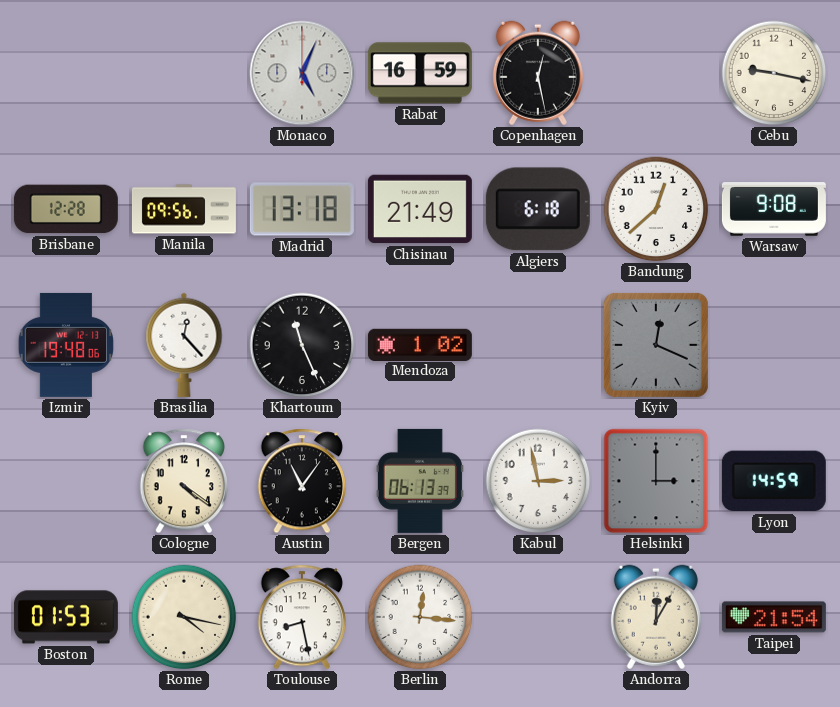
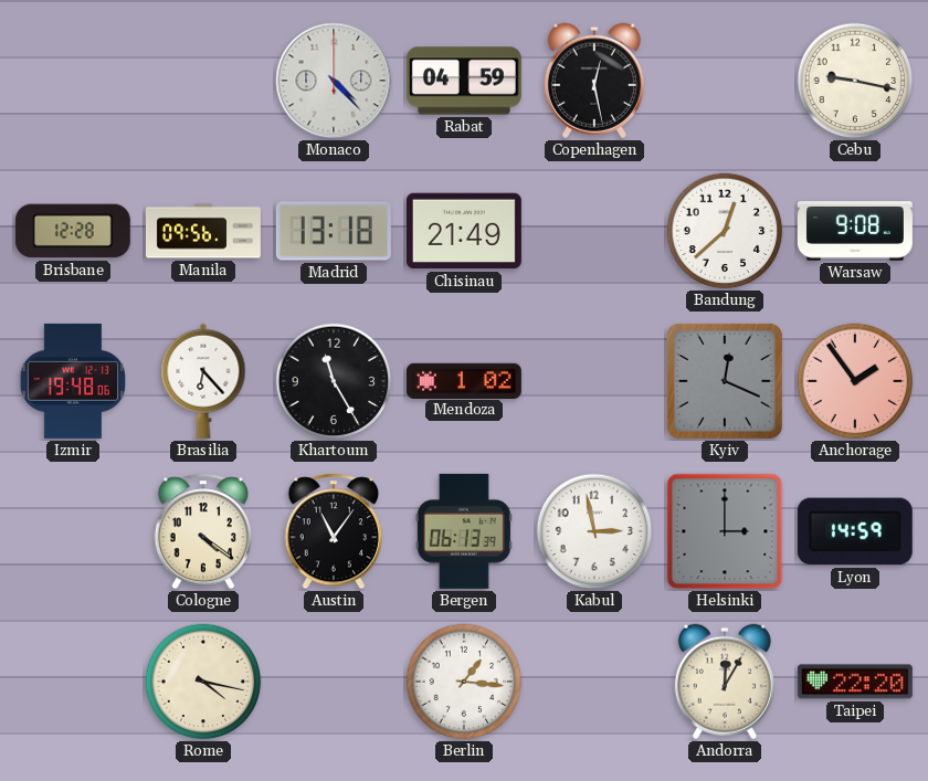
Monaco: 5:04 -> 4:23 (334, 81)
Rabat: 16:59 -> 04:59 (464, 81)
Algiers: 6:18 -> none (538, 209)
Brasilia: 12:23 -> 6:23 (203, 381)
Khartoum: 11:26 -> 11:25 (334, 381)
Anchorage: none -> 1:54 (855, 381)
Boston: 01:53 -> none (66, 617)
Toulouse: 8:28 -> none (301, 617)
Berlin: 12:16 -> 1:16 (464, 682)
Taipei: 21:54 -> 22:20 (855, 682)
